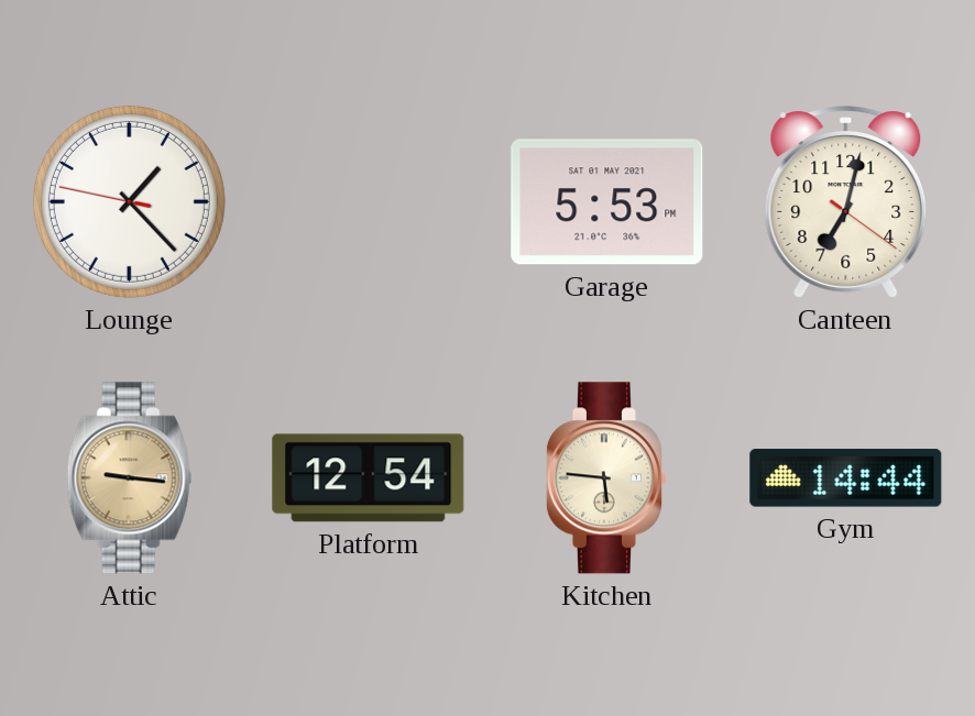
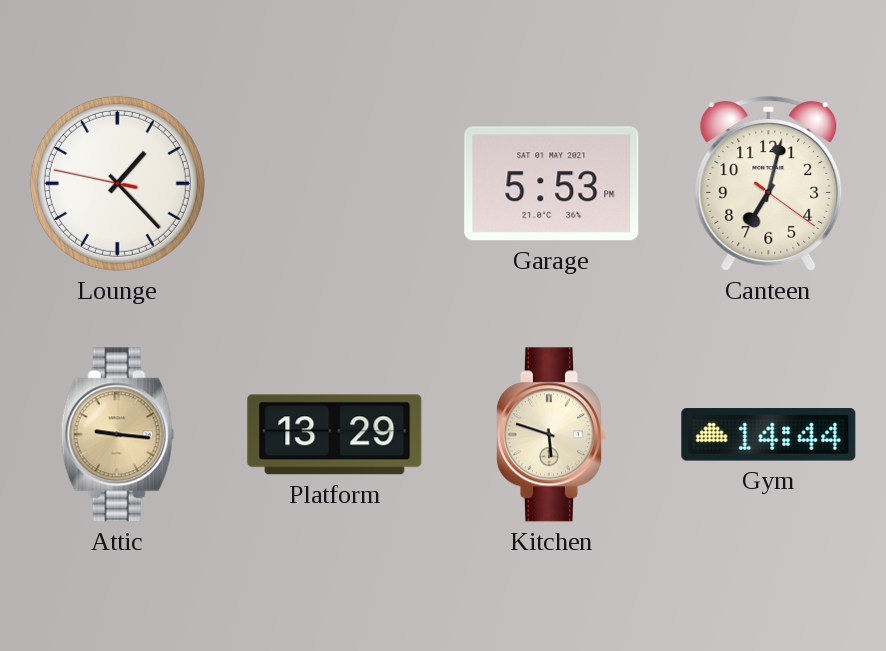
Platform: 12:54 -> 13:29 (335, 435)
Kitchen: 5:46 -> 5:48 (551, 435)
